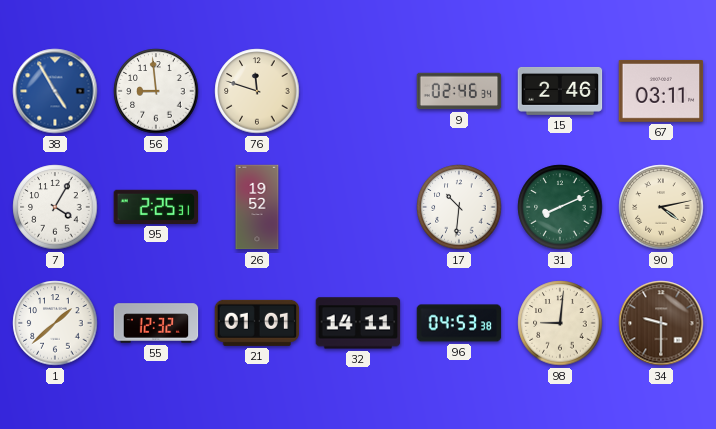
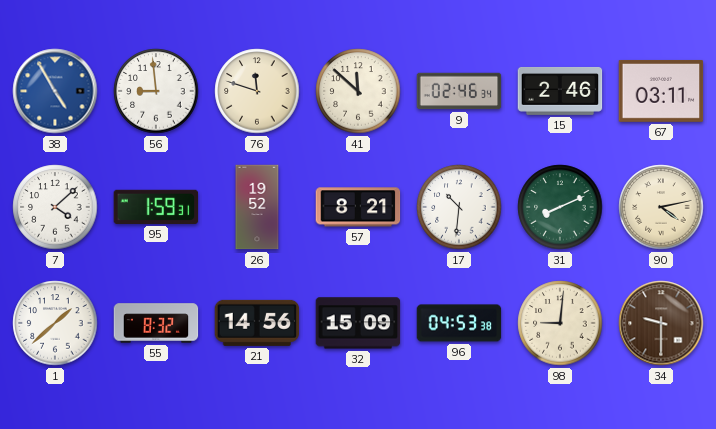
41: none -> 11:52 (358, 91)
7: 4:05 -> 4:08 (55, 207)
95: 2:25 -> 1:59 (156, 207)
57: none -> 8:21 (358, 207)
55: 12:32 -> 8:32 (156, 323)
21: 01:01 -> 14:56 (257, 323)
32: 14:11 -> 15:09 (358, 323)
